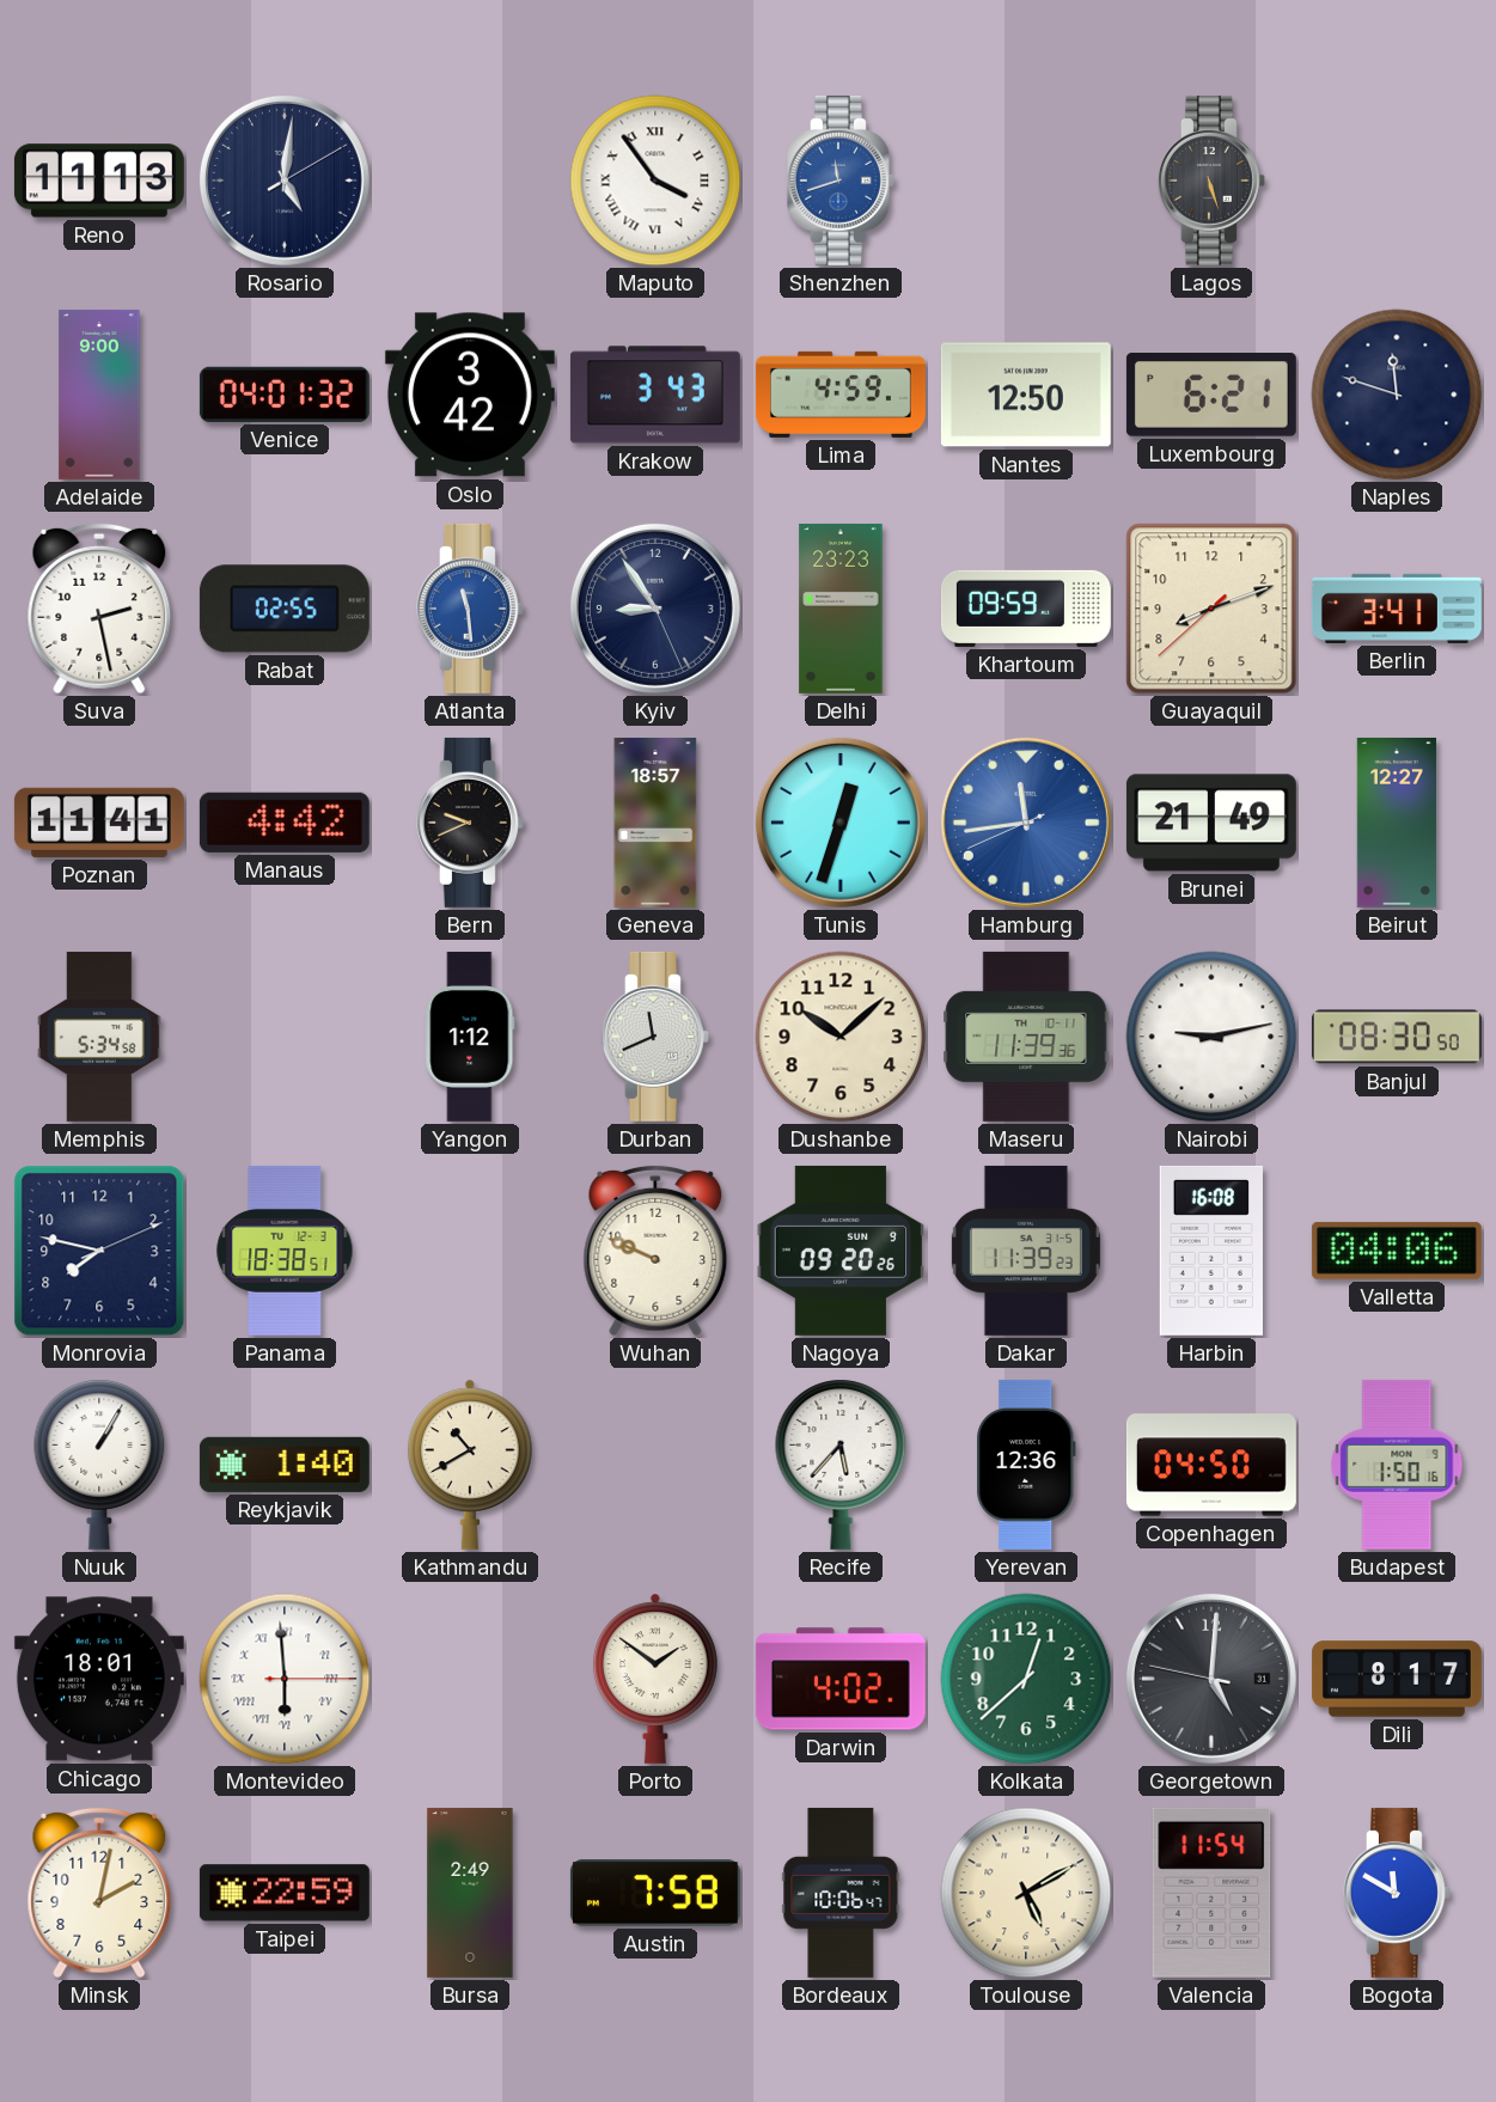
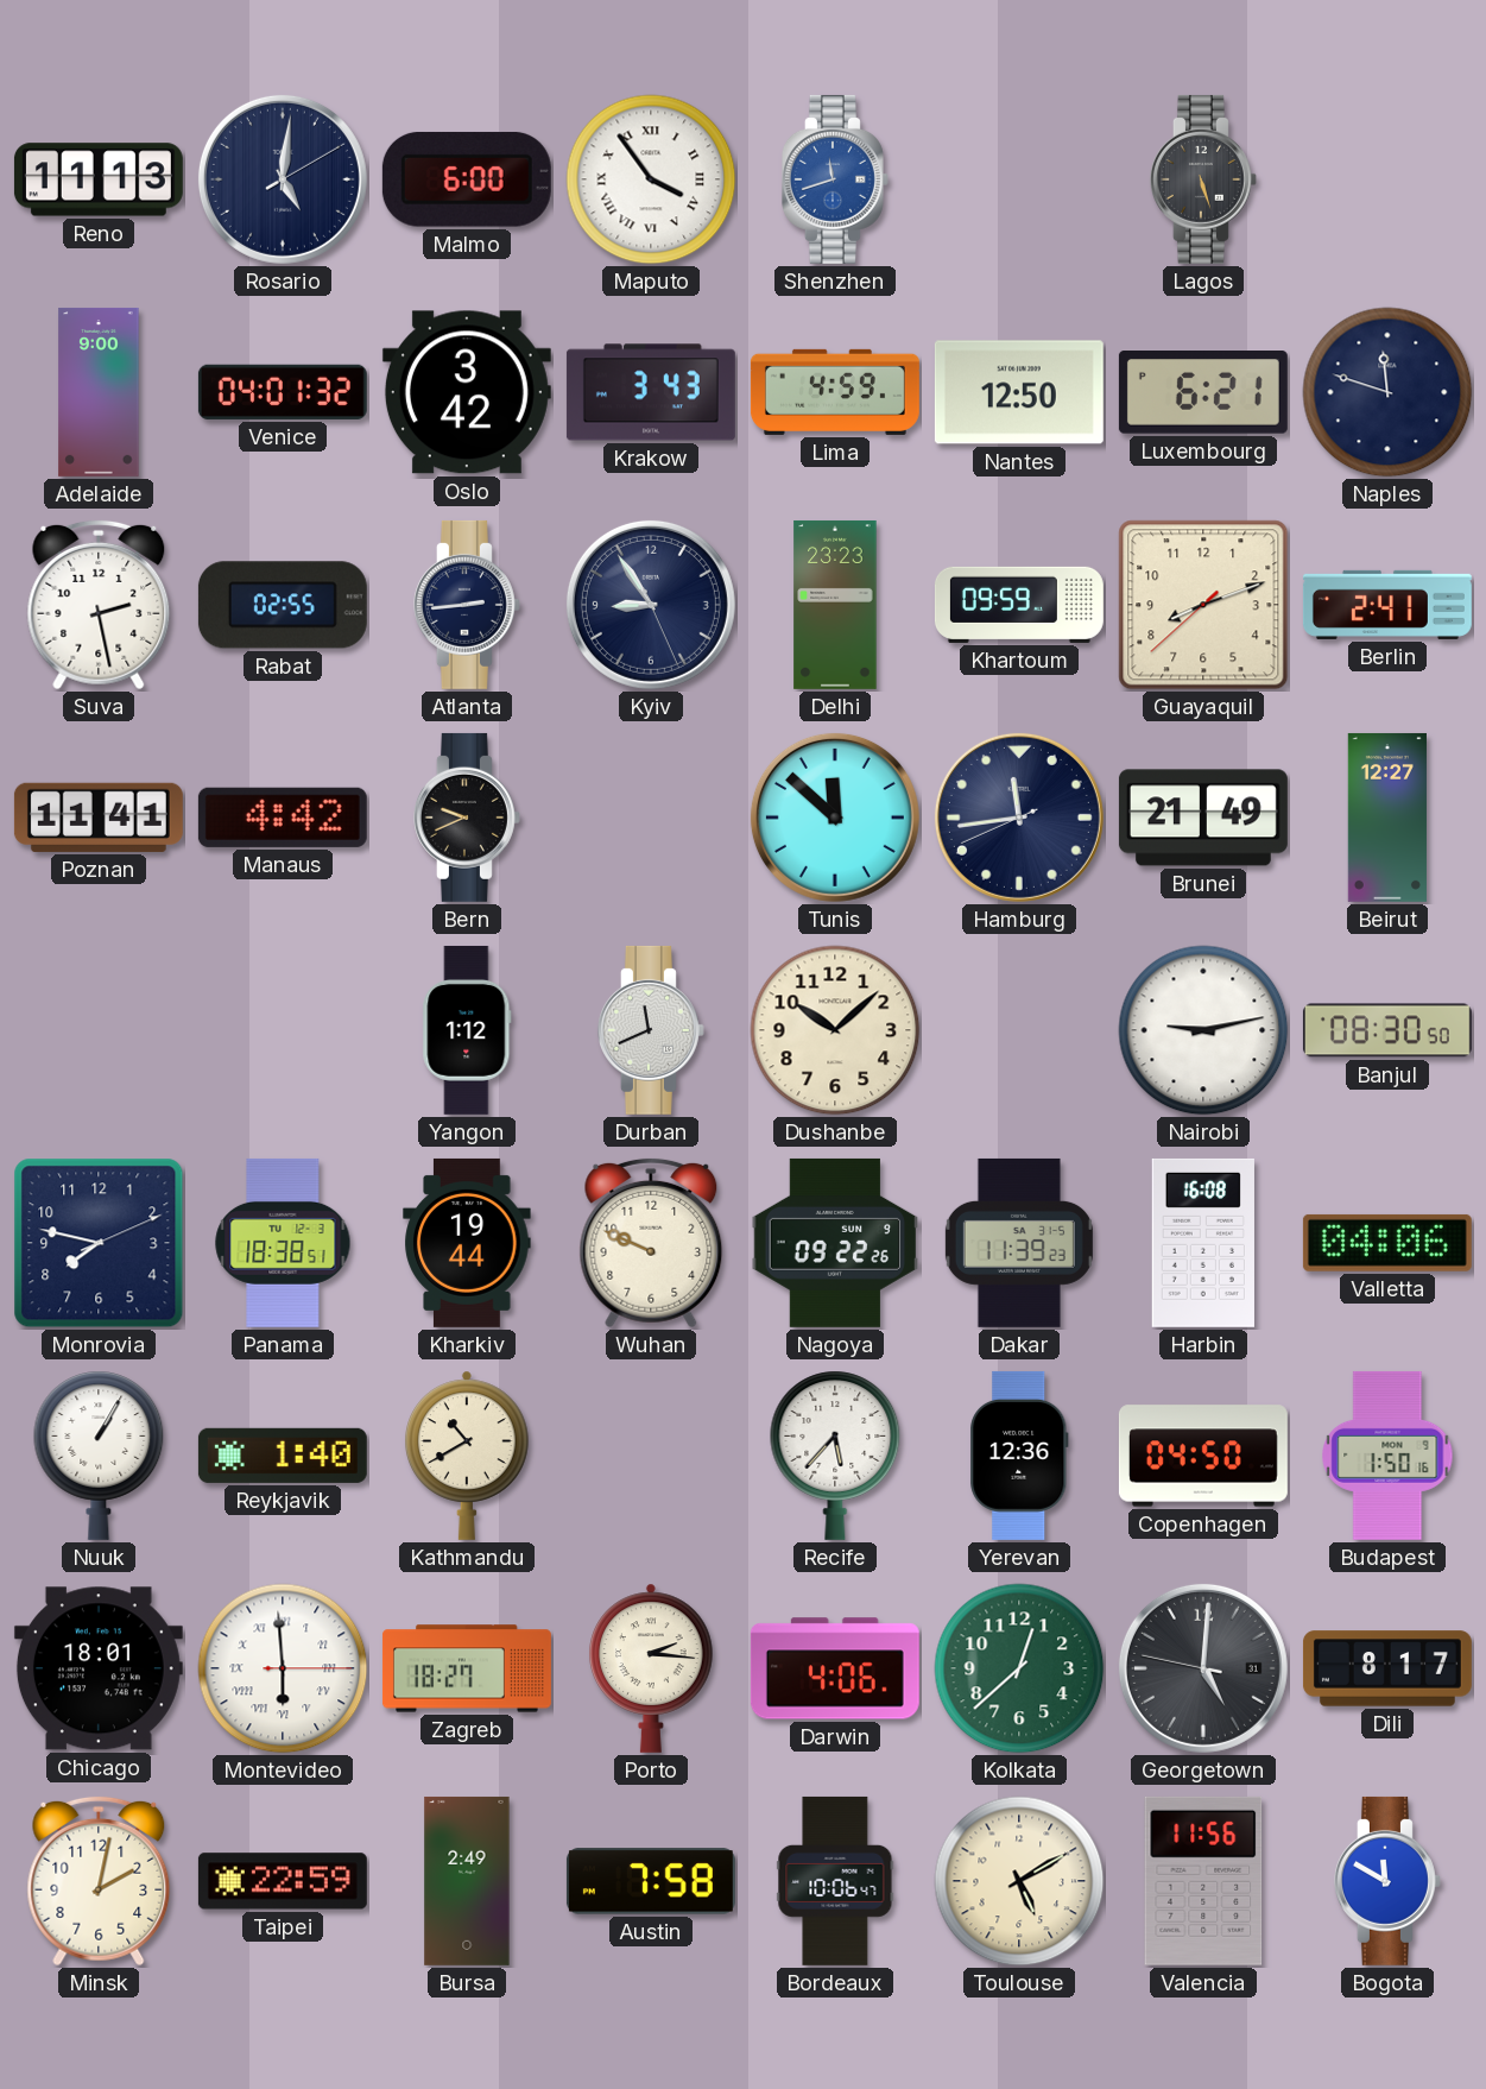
Malmo: none -> 6:00 (467, 179)
Atlanta: 11:29 -> 2:44 (467, 605)
Atlanta dial: blue -> navy (467, 605)
Berlin: 3:41 -> 2:41 (1387, 605)
Geneva: 18:57 -> none (655, 823)
Tunis: 12:33 -> 11:52 (835, 818)
Hamburg dial: blue -> navy (1019, 818)
Memphis: 5:34 -> none (99, 1037)
Maseru: 11:39 -> none (1026, 1037)
Kharkiv: none -> 19:44 (467, 1243)
Nagoya: 09:20 -> 09:22 (835, 1243)
Zagreb: none -> 18:27 (467, 1668)
Porto: 1:51 -> 2:16 (651, 1668)
Darwin: 4:02 -> 4:06 (835, 1668)
Valencia: 11:54 -> 11:56 (1203, 1881)
